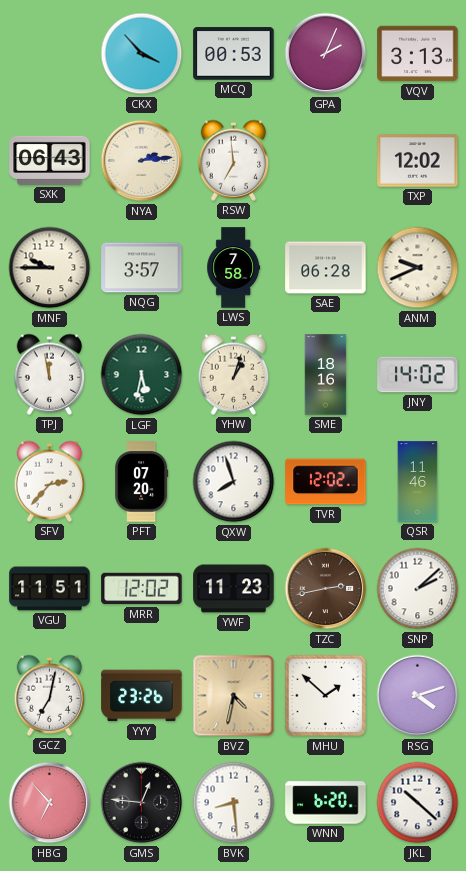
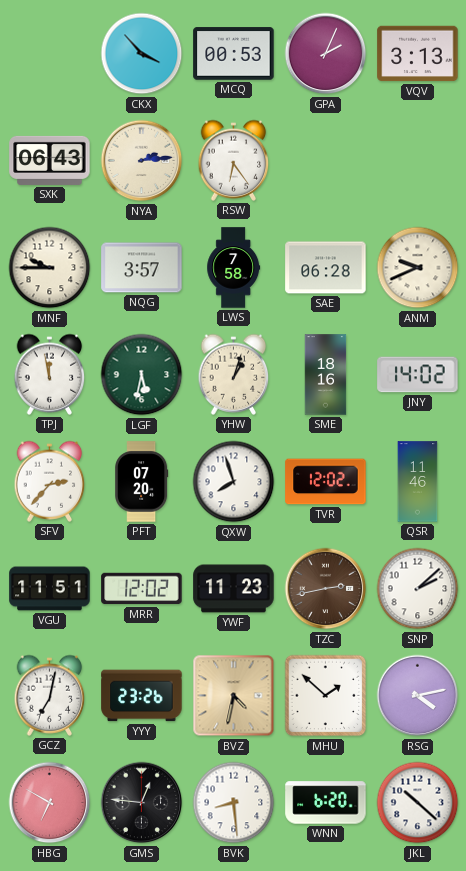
RSW: 6:59 -> 6:24 (234, 160)
TXP: 12:02 -> none (418, 161)
RSG: 4:12 -> 4:13 (418, 696)
HBG: 6:53 -> 6:50 (50, 803)
